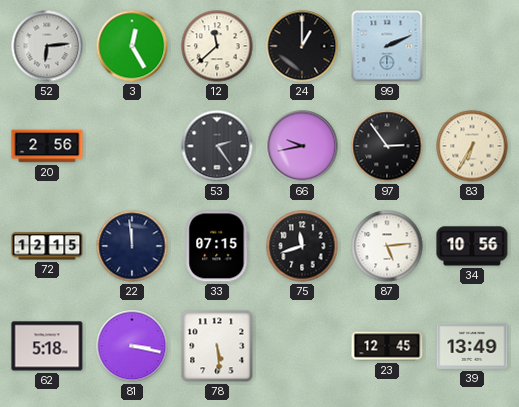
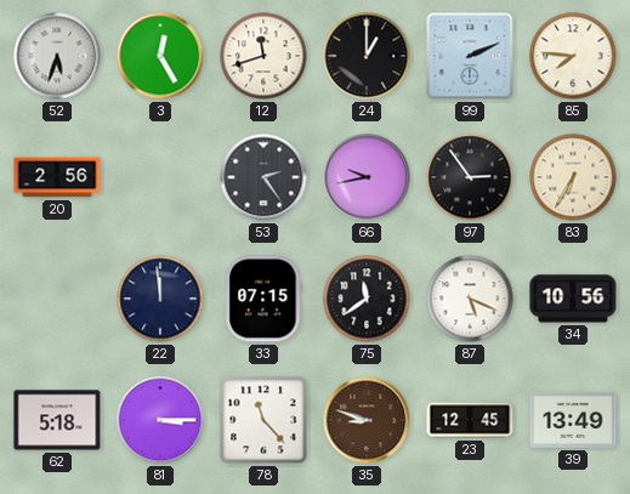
52: 6:14 -> 5:33 (57, 56)
12: 11:38 -> 11:42 (263, 56)
85: none -> 7:46 (573, 56)
72: 12:15 -> none (47, 246)
75: 11:42 -> 11:39 (367, 299)
87: 5:14 -> 5:19 (470, 299)
81: 3:17 -> 3:15 (160, 420)
78: 5:29 -> 11:23 (263, 420)
35: none -> 8:48 (367, 420)
